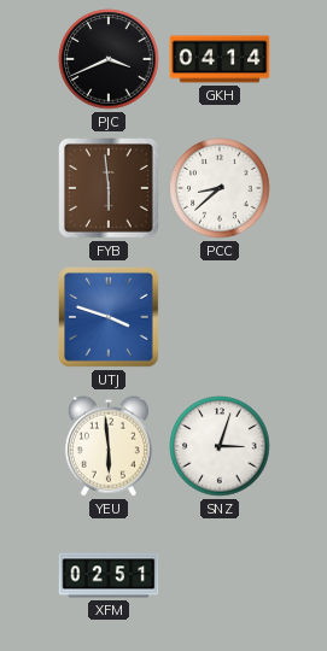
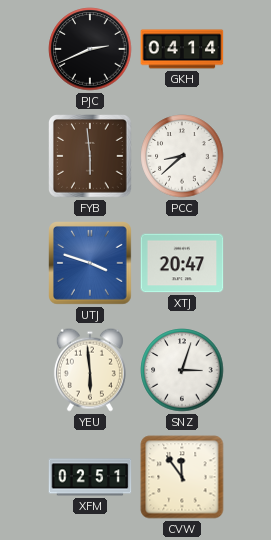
PJC: 3:41 -> 2:41 (90, 49)
XTJ: none -> 20:47 (182, 263)
CVW: none -> 11:54 (182, 477)
